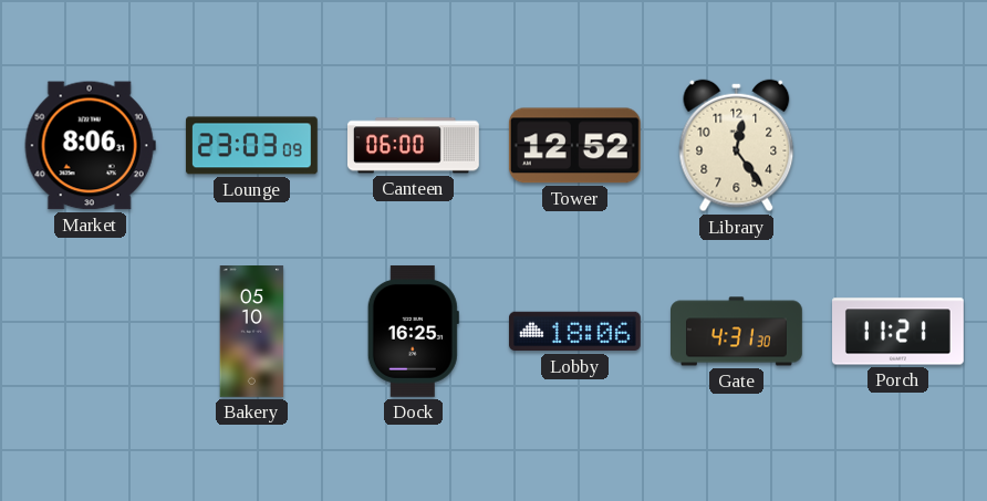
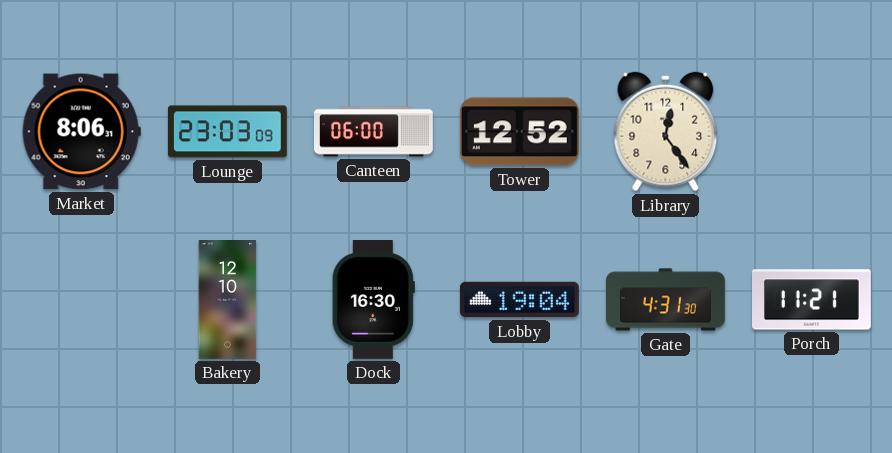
Bakery: 05:10 -> 12:10 (228, 300)
Dock: 16:25 -> 16:30 (373, 299)
Lobby: 18:06 -> 19:04 (519, 300)
